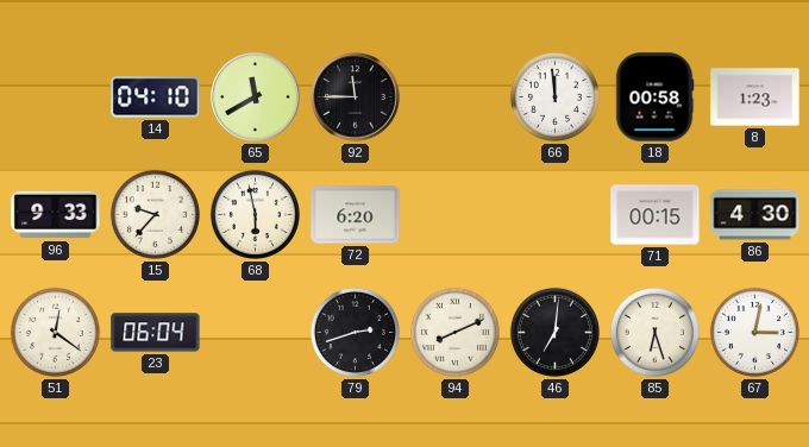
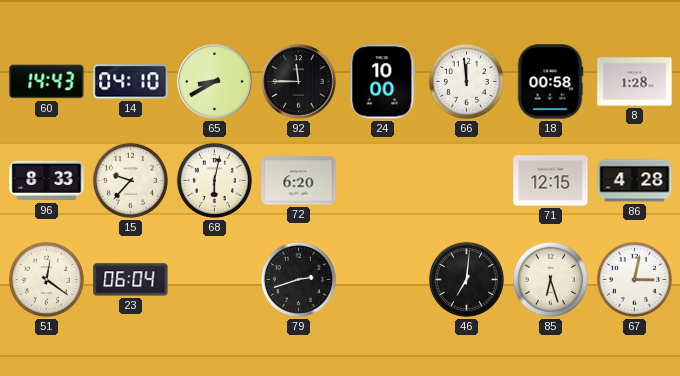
60: none -> 14:43 (47, 82)
65: 11:40 -> 8:40 (215, 82)
24: none -> 10:00 (383, 82)
8: 1:23 -> 1:28 (635, 82)
96: 9:33 -> 8:33 (47, 181)
68: 5:58 -> 6:02 (214, 180)
71: 00:15 -> 12:15 (551, 181)
86: 4:30 -> 4:28 (635, 181)
94: 8:11 -> none (454, 332)
